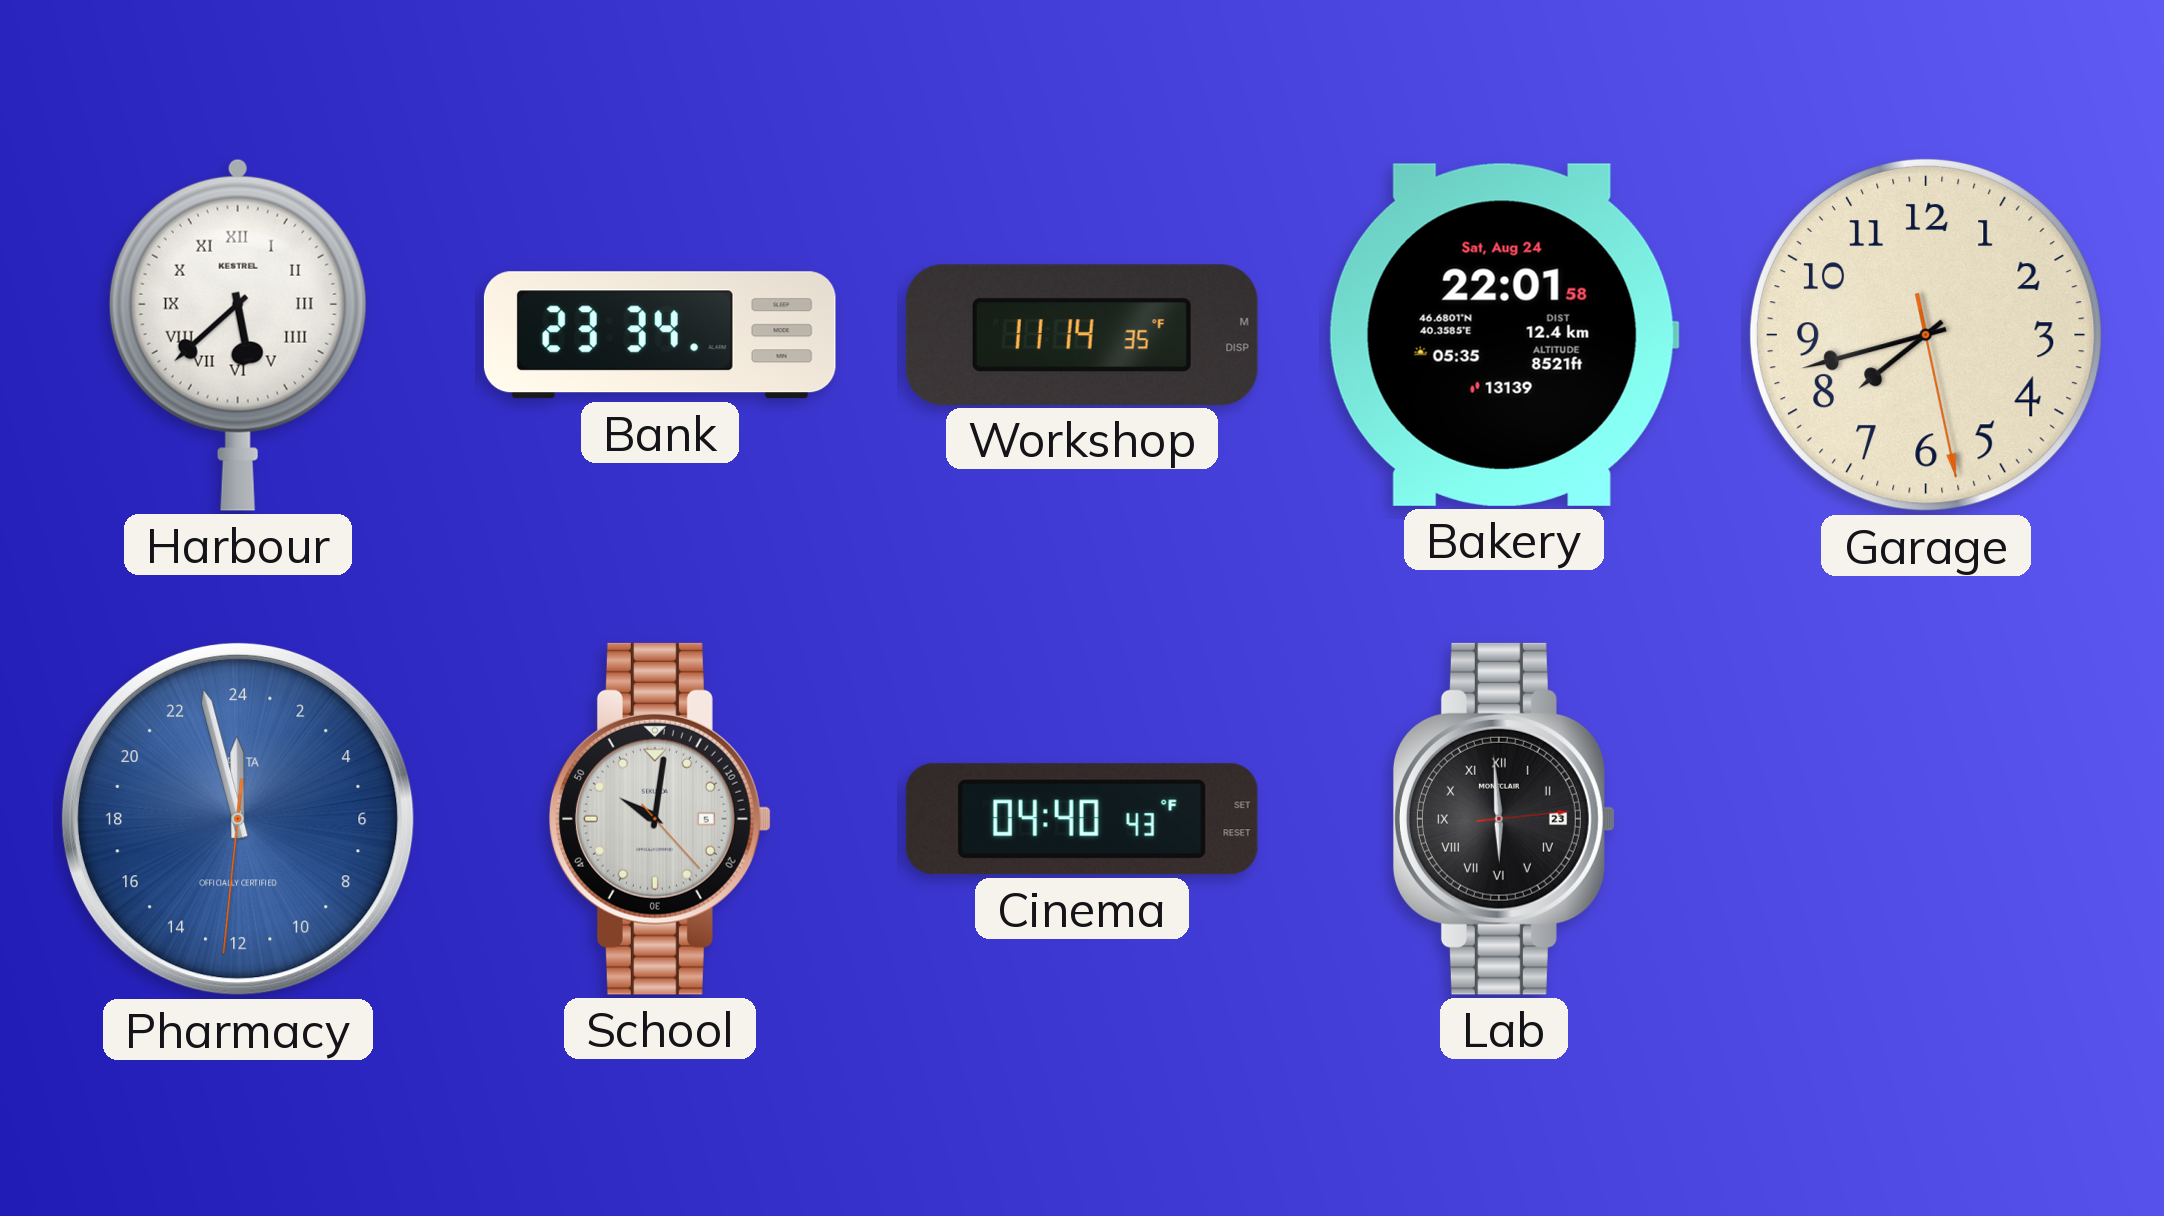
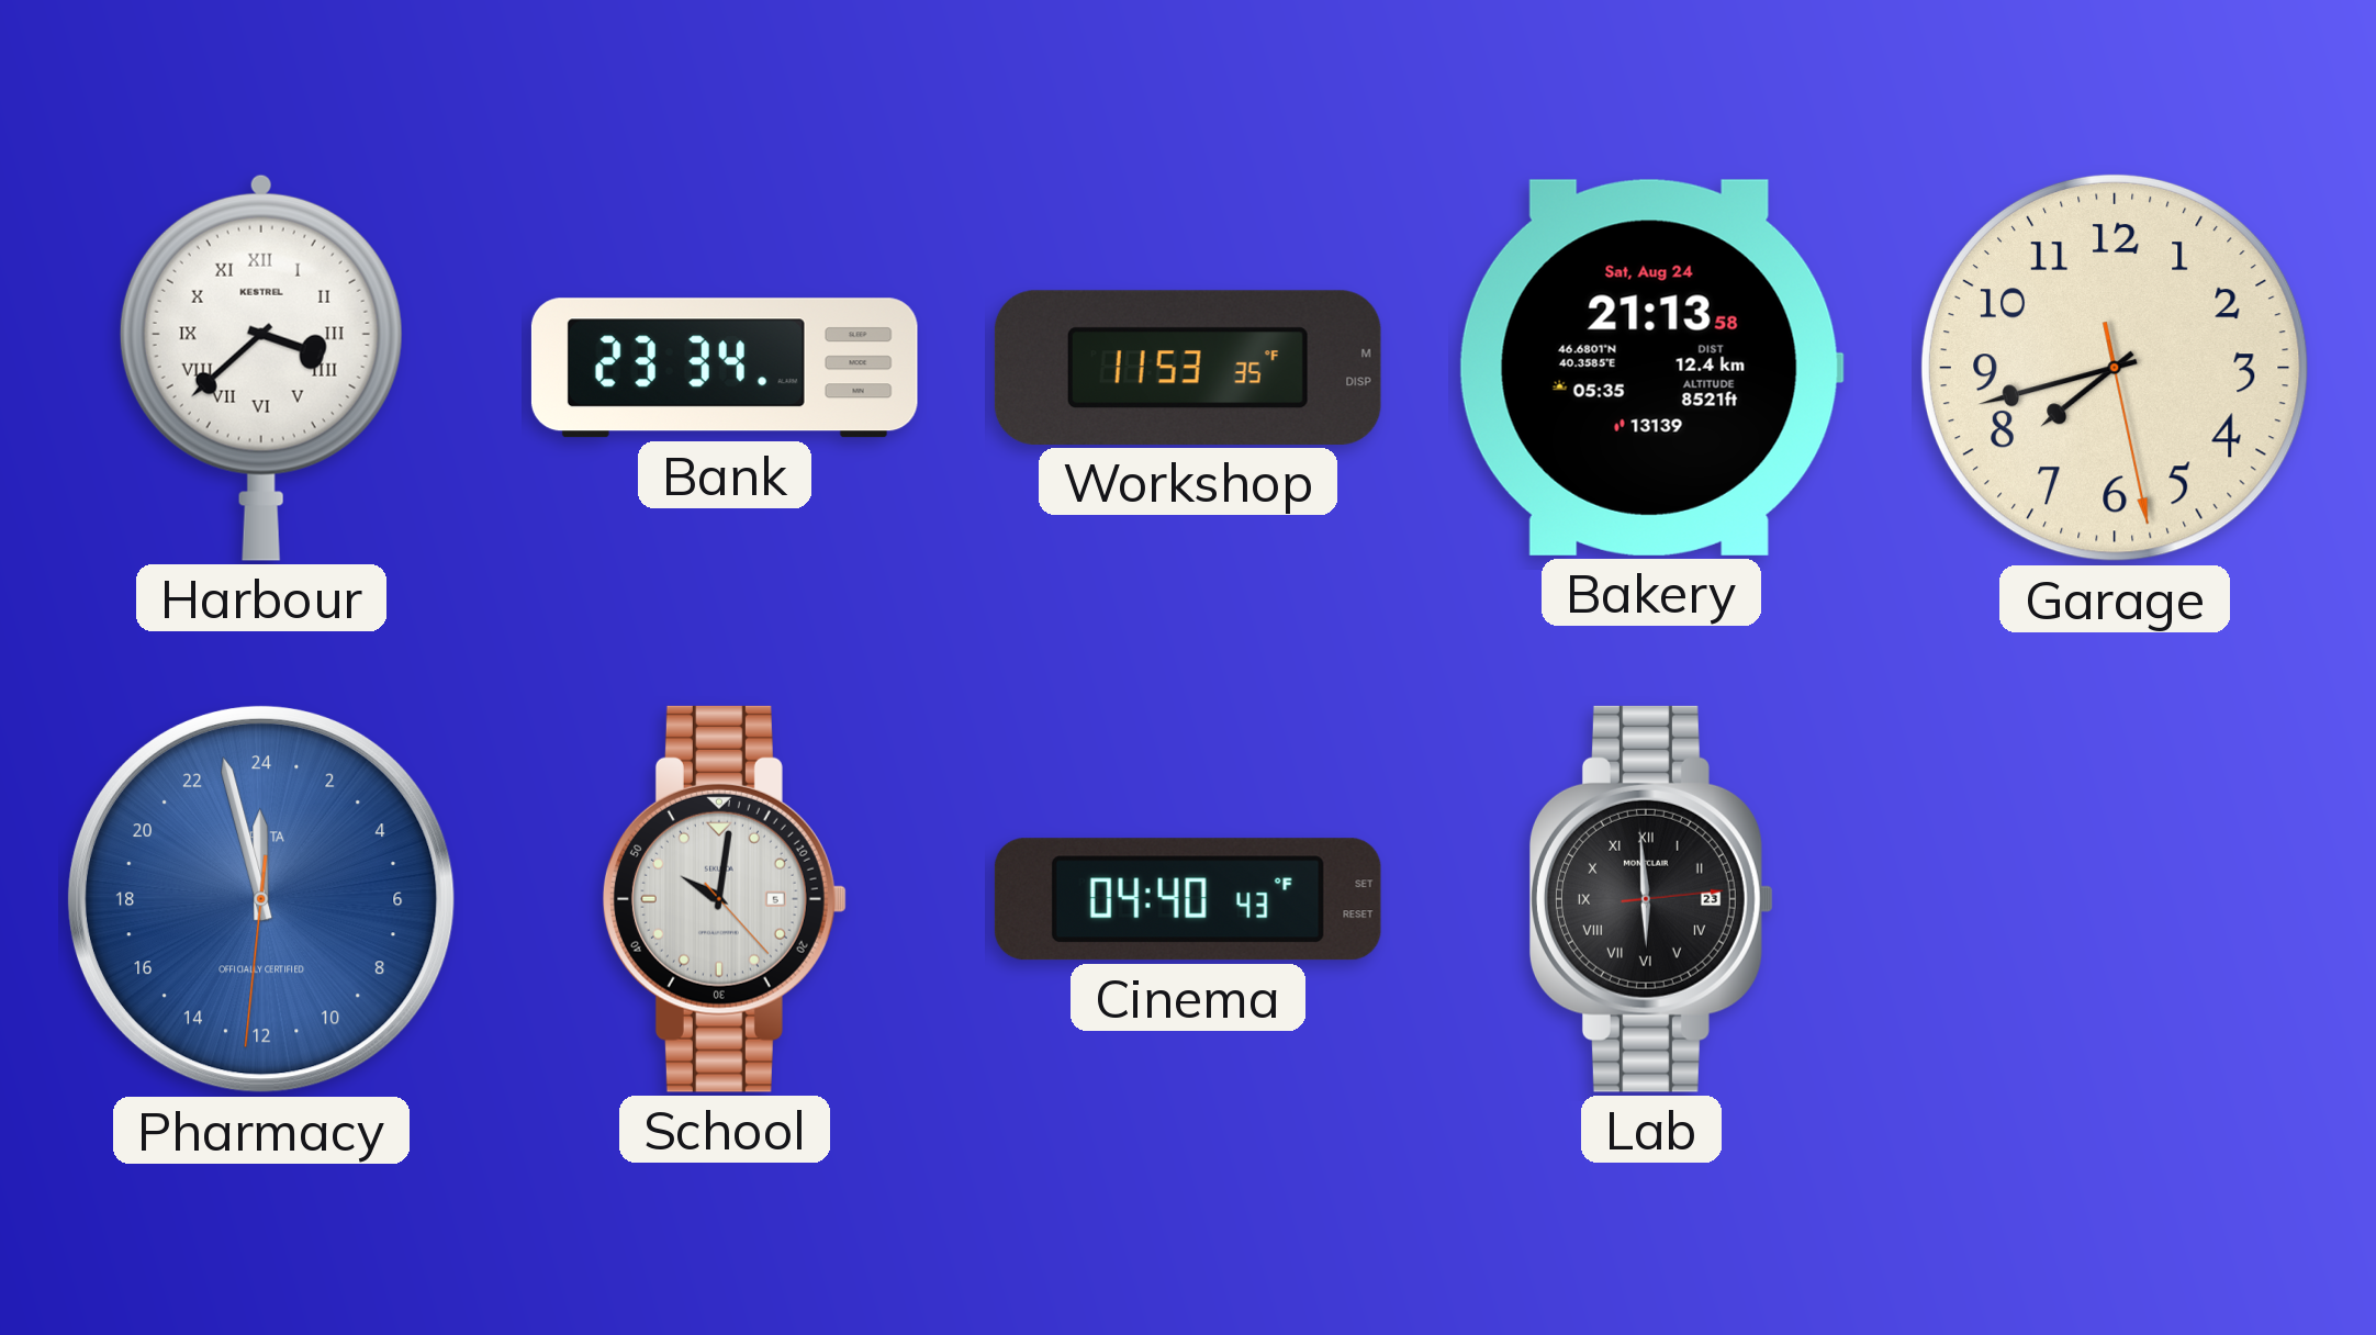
Harbour: 5:38 -> 3:38 (261, 368)
Workshop: 11:14 -> 11:53 (1188, 368)
Bakery: 22:01 -> 21:13 (1651, 368)
